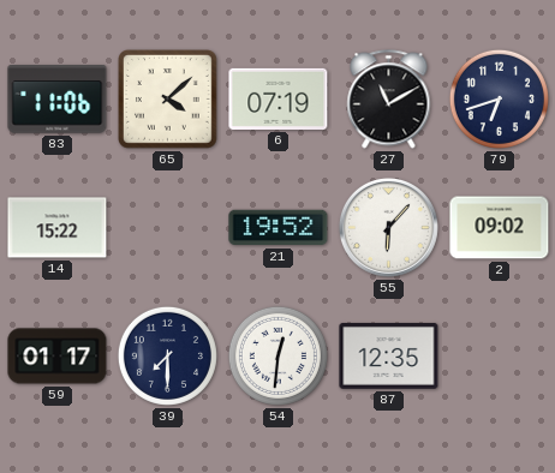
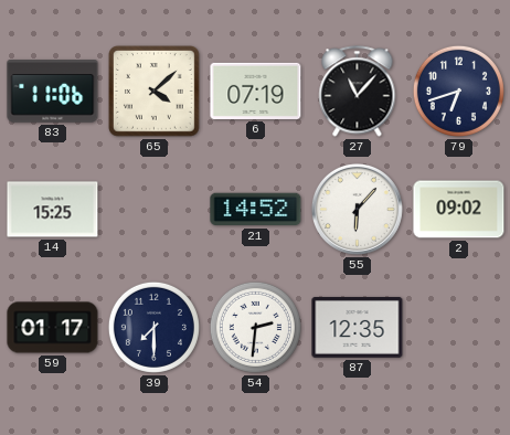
27: 11:10 -> 11:07 (358, 92)
14: 15:22 -> 15:25 (53, 210)
21: 19:52 -> 14:52 (256, 210)
54: 12:31 -> 2:31 (255, 327)
